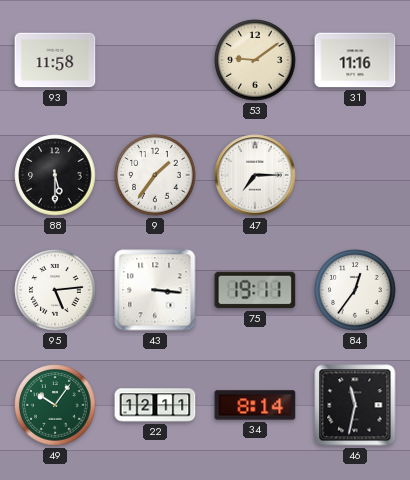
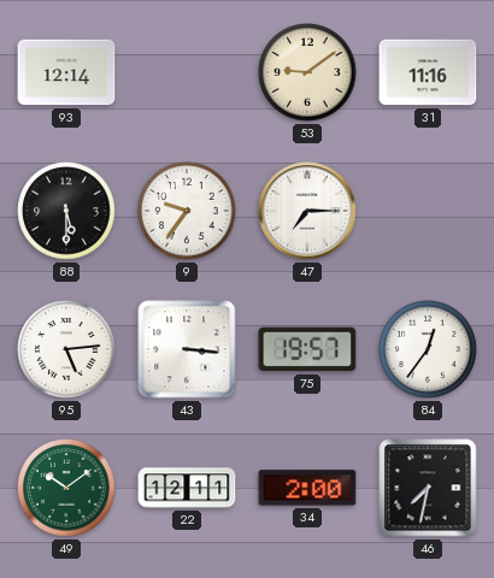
93: 11:58 -> 12:14 (66, 72)
9: 1:36 -> 9:36 (187, 211)
75: 19:11 -> 19:57 (307, 349)
49: 10:06 -> 10:09 (66, 488)
34: 8:14 -> 2:00 (307, 488)
46: 11:32 -> 7:32 (428, 488)
